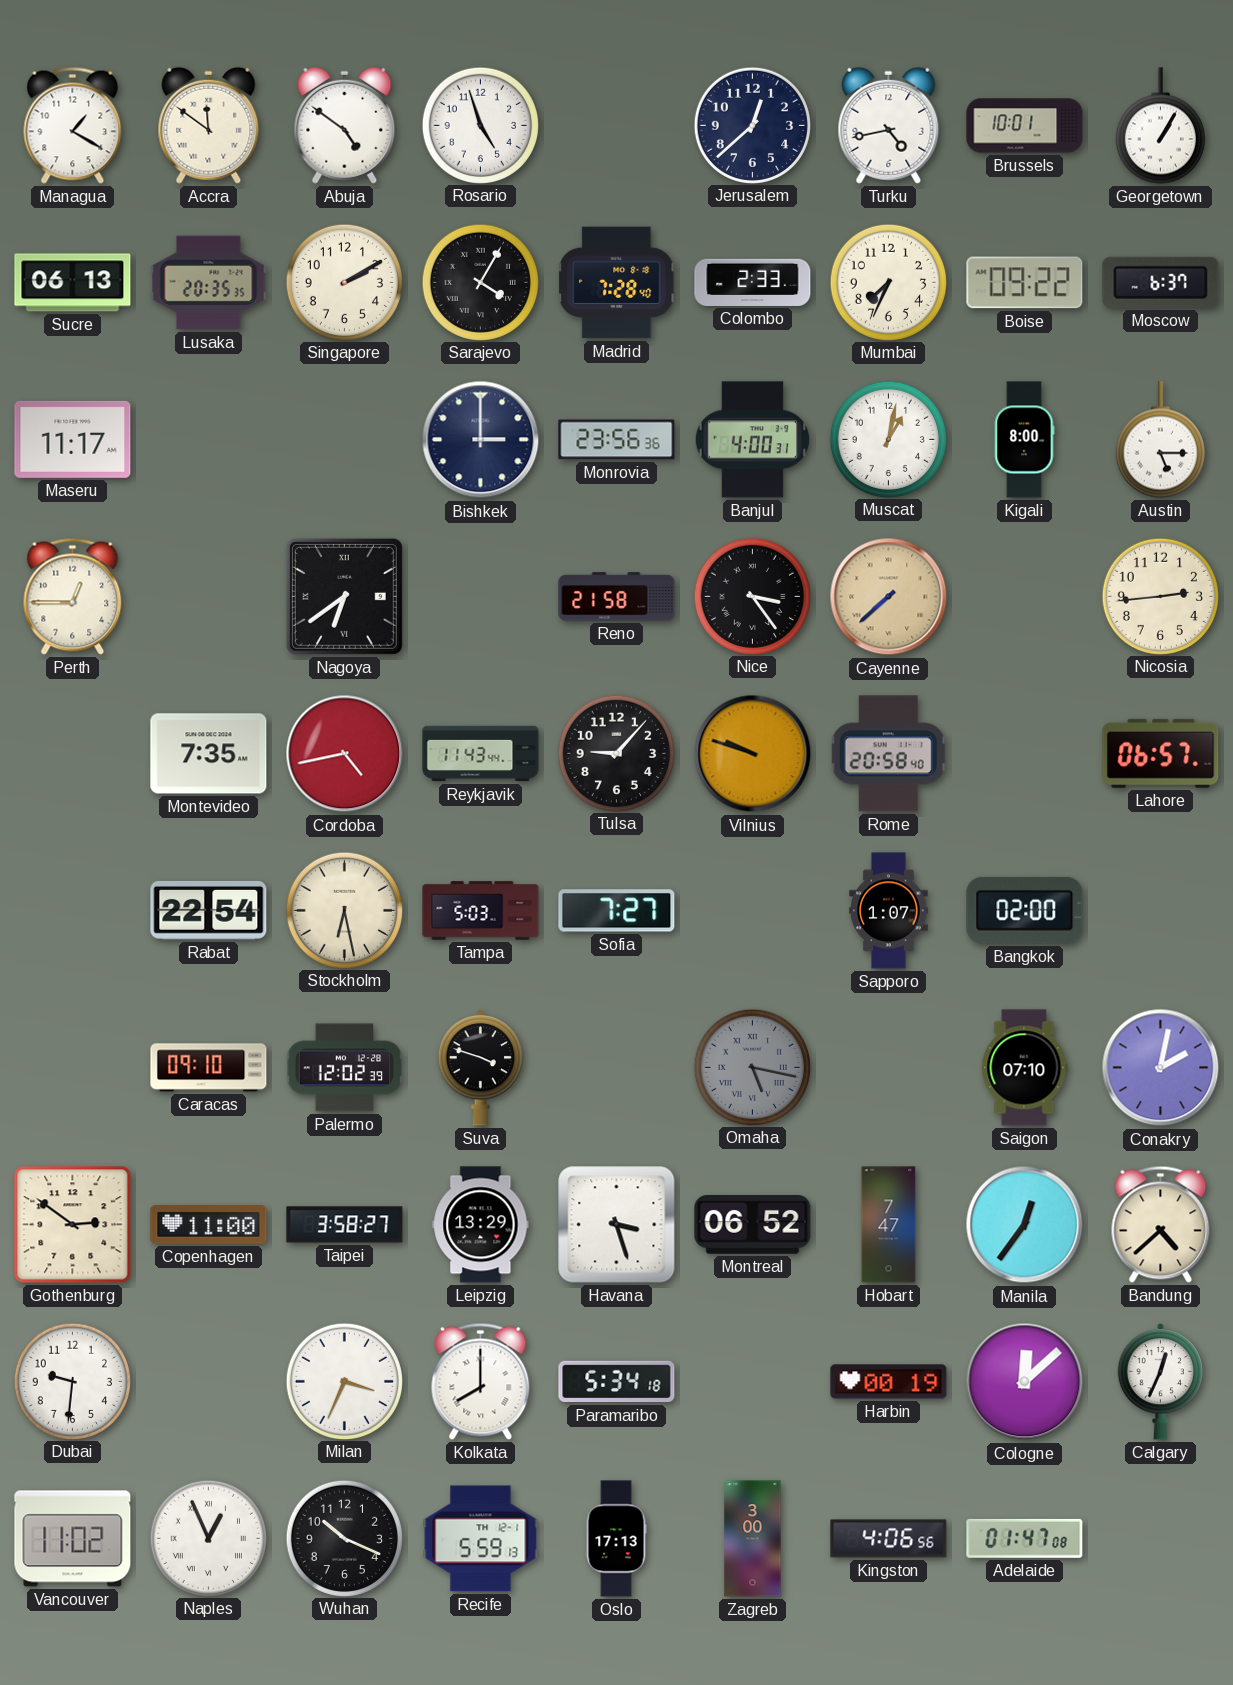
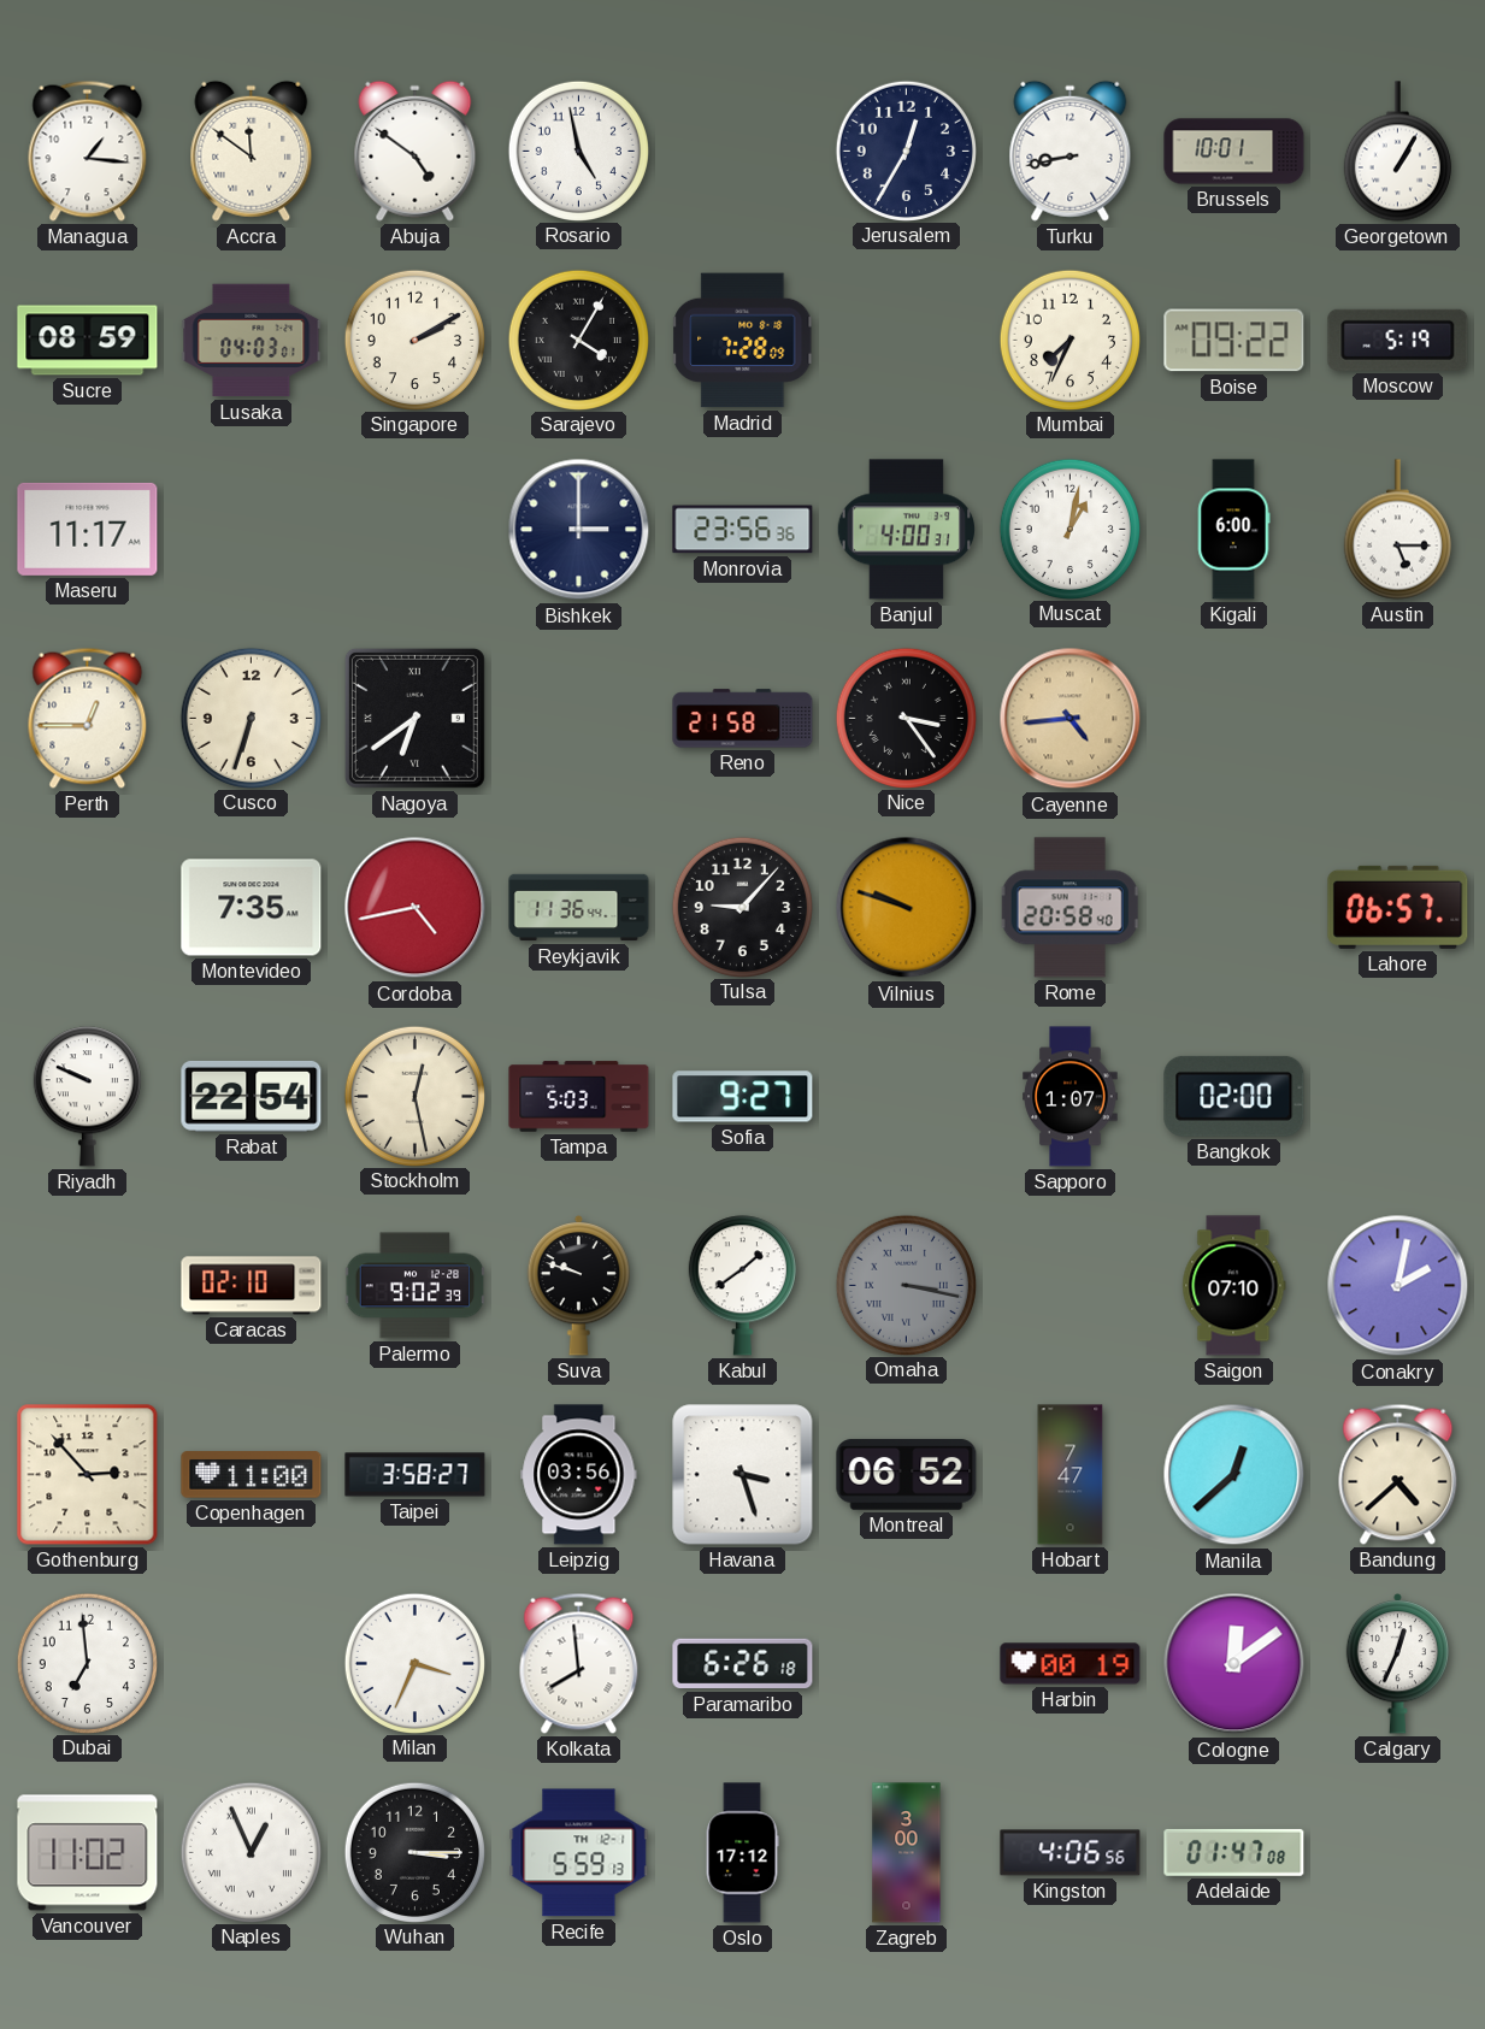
Managua: 1:20 -> 1:16 (88, 151)
Rosario: 4:57 -> 4:58 (578, 151)
Jerusalem: 12:38 -> 12:35 (906, 151)
Turku: 4:43 -> 8:43 (1071, 151)
Sucre: 06:13 -> 08:59 (88, 341)
Lusaka: 20:35 -> 04:03 (252, 341)
Madrid: 7:28:40 -> 7:28:09 (743, 341)
Colombo: 2:33 -> none (753, 282)
Moscow: 6:37 -> 5:19 (1398, 340)
Kigali: 8:00 -> 6:00 (1233, 530)
Cusco: none -> 6:33 (251, 718)
Cayenne: 7:38 -> 4:44 (1071, 719)
Nicosia: 2:44 -> none (1160, 596)
Reykjavik: 11:43 -> 11:36 (579, 908)
Riyadh: none -> 9:49 (87, 1097)
Stockholm: 6:28 -> 12:28 (414, 1096)
Sofia: 7:27 -> 9:27 (743, 1097)
Caracas: 09:10 -> 02:10 (252, 1286)
Palermo: 12:02 -> 9:02 (416, 1286)
Suva: 3:48 -> 9:48 (579, 1286)
Kabul: none -> 1:39 (742, 1286)
Omaha: 5:17 -> 3:17 (906, 1285)
Gothenburg: 2:51 -> 2:53 (88, 1475)
Leipzig: 13:29 -> 03:56 (579, 1475)
Manila: 12:36 -> 12:38 (1234, 1475)
Dubai: 9:31 -> 6:59 (87, 1663)
Kolkata: 8:00 -> 7:59 (579, 1663)
Paramaribo: 5:34 -> 6:26 (743, 1664)
Cologne: 12:08 -> 12:09 (1234, 1664)
Wuhan: 10:19 -> 3:15 (414, 1852)
Oslo: 17:13 -> 17:12 (742, 1853)
